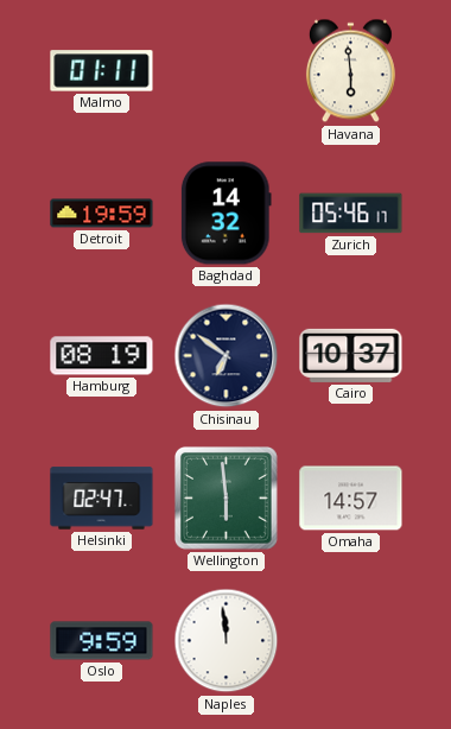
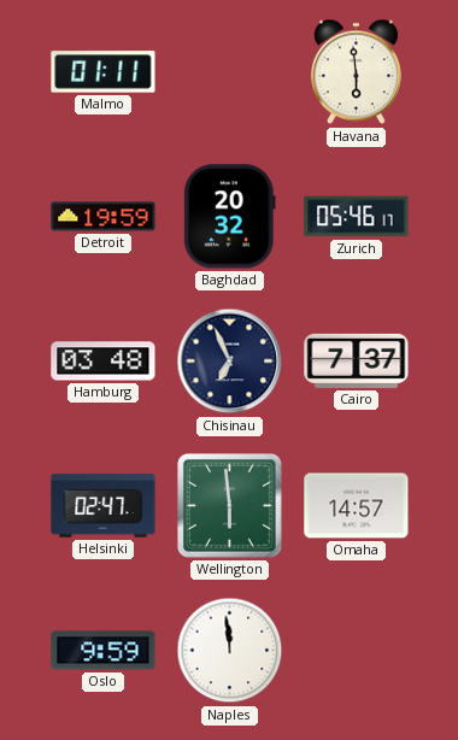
Baghdad: 14:32 -> 20:32 (229, 217)
Hamburg: 08:19 -> 03:48 (104, 362)
Chisinau: 6:51 -> 6:56 (230, 362)
Cairo: 10:37 -> 7:37 (357, 360)
